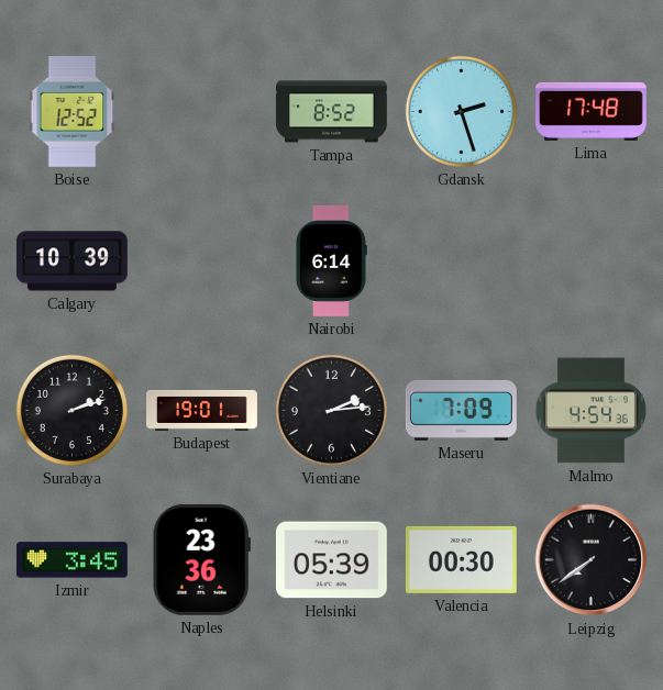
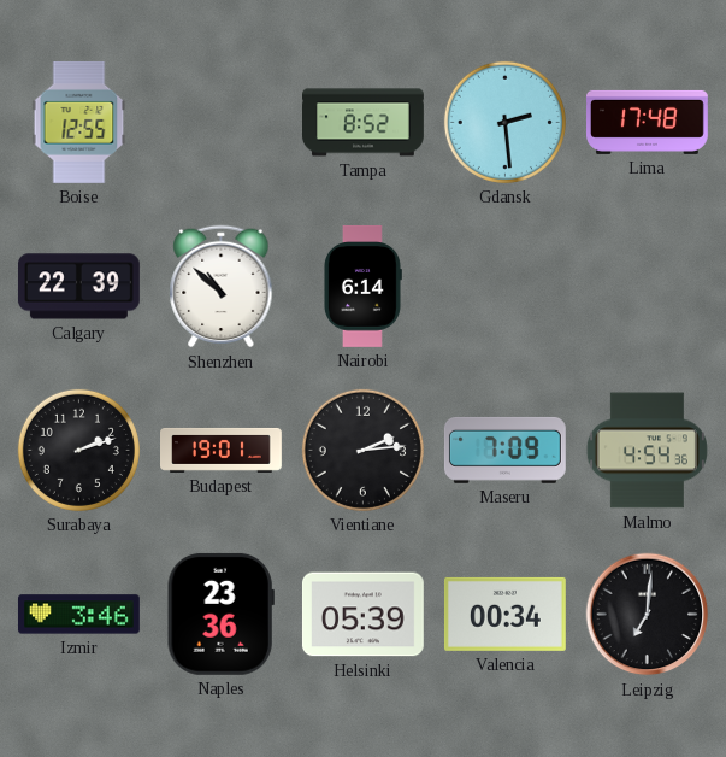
Boise: 12:52 -> 12:55 (79, 122)
Gdansk: 2:27 -> 2:29 (504, 122)
Calgary: 10:39 -> 22:39 (78, 287)
Shenzhen: none -> 10:52 (222, 287)
Izmir: 3:45 -> 3:46 (78, 615)
Valencia: 00:30 -> 00:34 (504, 614)
Leipzig: 7:39 -> 7:01 (648, 615)
